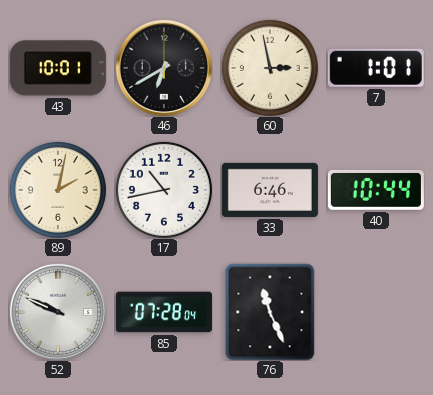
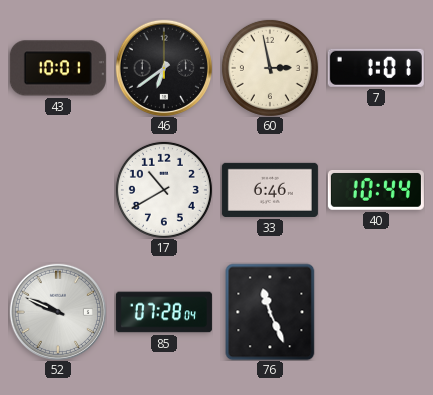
46: 6:40 -> 6:39 (164, 68)
89: 2:02 -> none (58, 190)
17: 10:43 -> 10:40 (164, 190)
